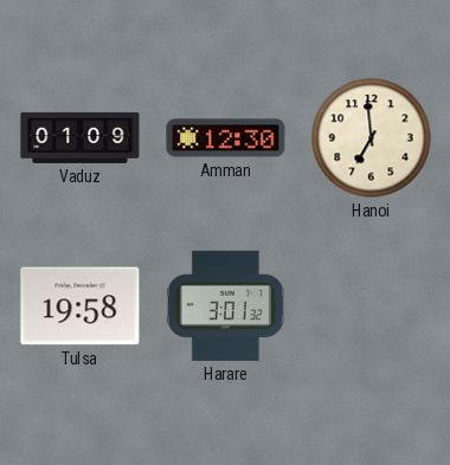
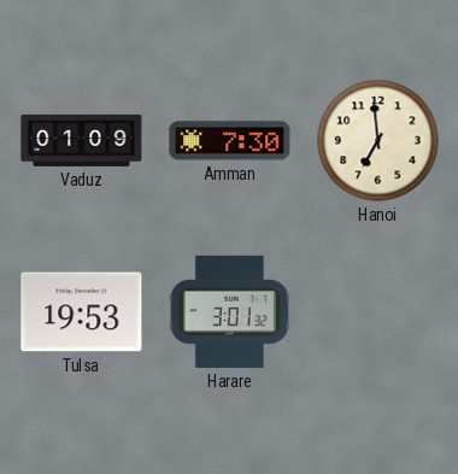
Amman: 12:30 -> 7:30 (230, 141)
Tulsa: 19:58 -> 19:53 (82, 312)
